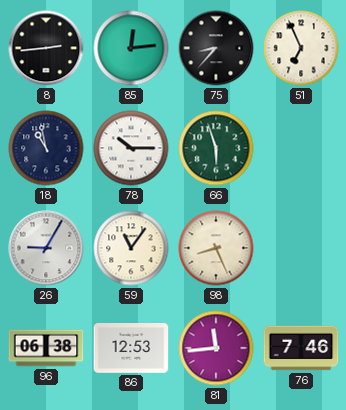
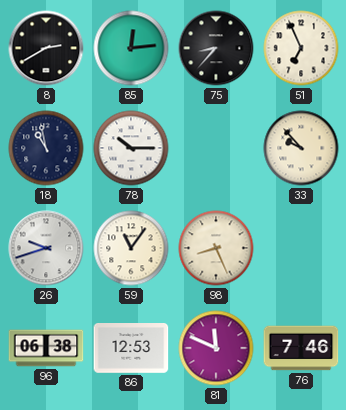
8: 2:44 -> 2:40 (46, 48)
66: 5:57 -> none (216, 148)
33: none -> 9:53 (301, 148)
26: 9:05 -> 9:42 (46, 248)
81: 11:44 -> 11:49 (216, 348)
